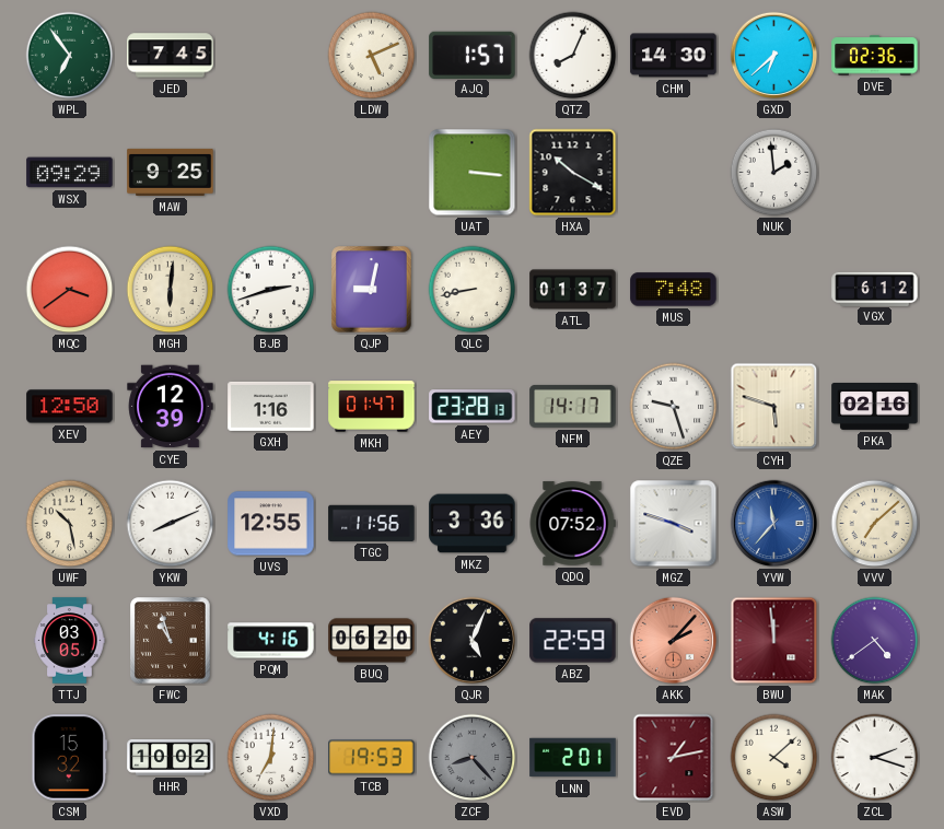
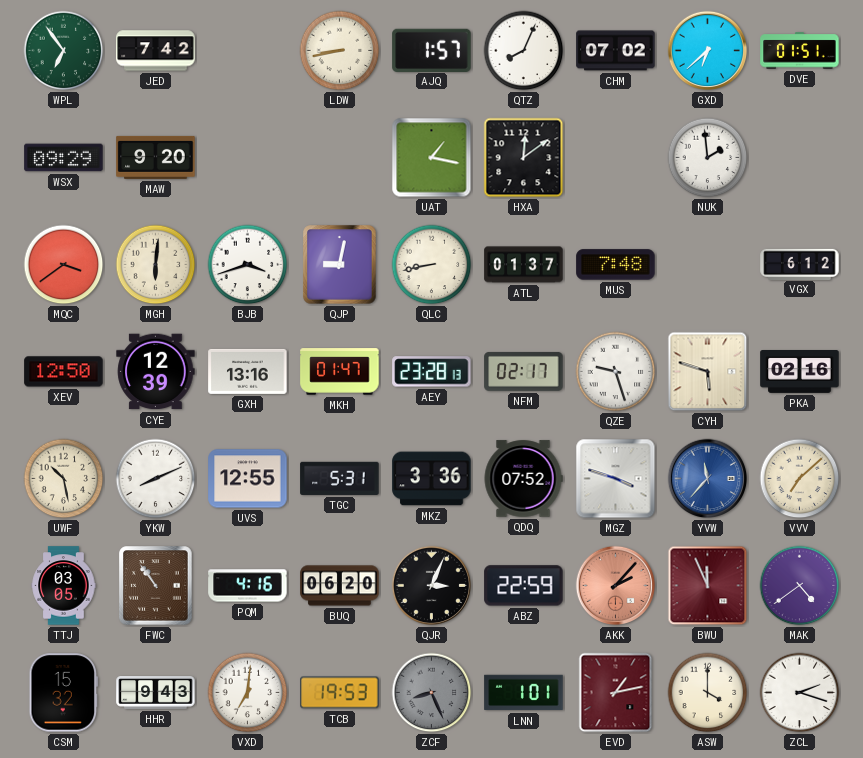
JED: 7:45 -> 7:42 (156, 51)
LDW: 5:11 -> 8:43 (340, 51)
CHM: 14:30 -> 07:02 (616, 51)
DVE: 02:36 -> 01:51 (800, 51)
MAW: 9:25 -> 9:20 (156, 157)
UAT: 3:16 -> 1:17 (432, 158)
HXA: 10:20 -> 12:09 (524, 158)
BJB: 2:42 -> 3:42 (248, 265)
GXH: 1:16 -> 13:16 (248, 371)
NFM: 14:17 -> 02:17 (524, 371)
TGC: 11:56 -> 5:31 (340, 478)
FWC: 10:57 -> 10:54 (156, 586)
QJR: 5:04 -> 3:04 (432, 586)
BWU: 11:59 -> 11:56 (708, 586)
HHR: 10:02 -> 9:43 (156, 693)
ZCF: 8:23 -> 8:26 (432, 693)
LNN: 2:01 -> 1:01 (524, 693)
ASW: 4:08 -> 4:00 (708, 693)
